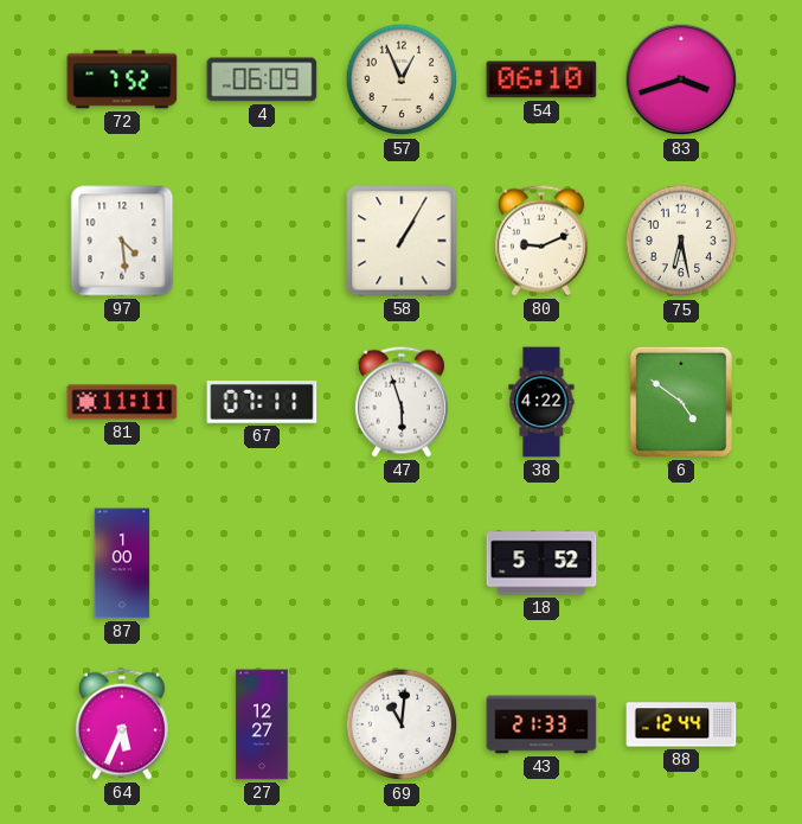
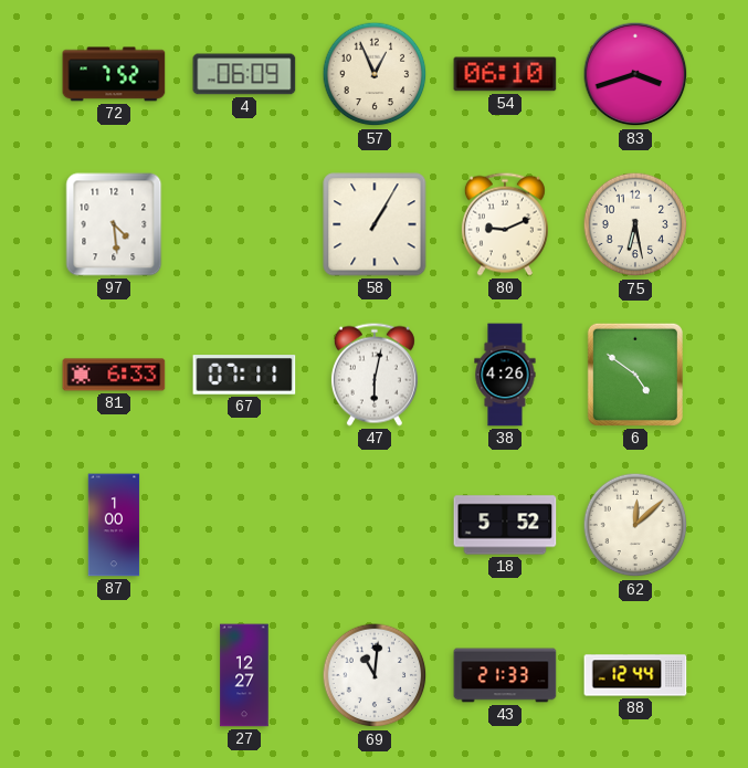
81: 11:11 -> 6:33 (114, 375)
47: 5:57 -> 6:02 (375, 375)
38: 4:22 -> 4:26 (505, 375)
62: none -> 12:08 (635, 525)
64: 5:34 -> none (122, 724)
